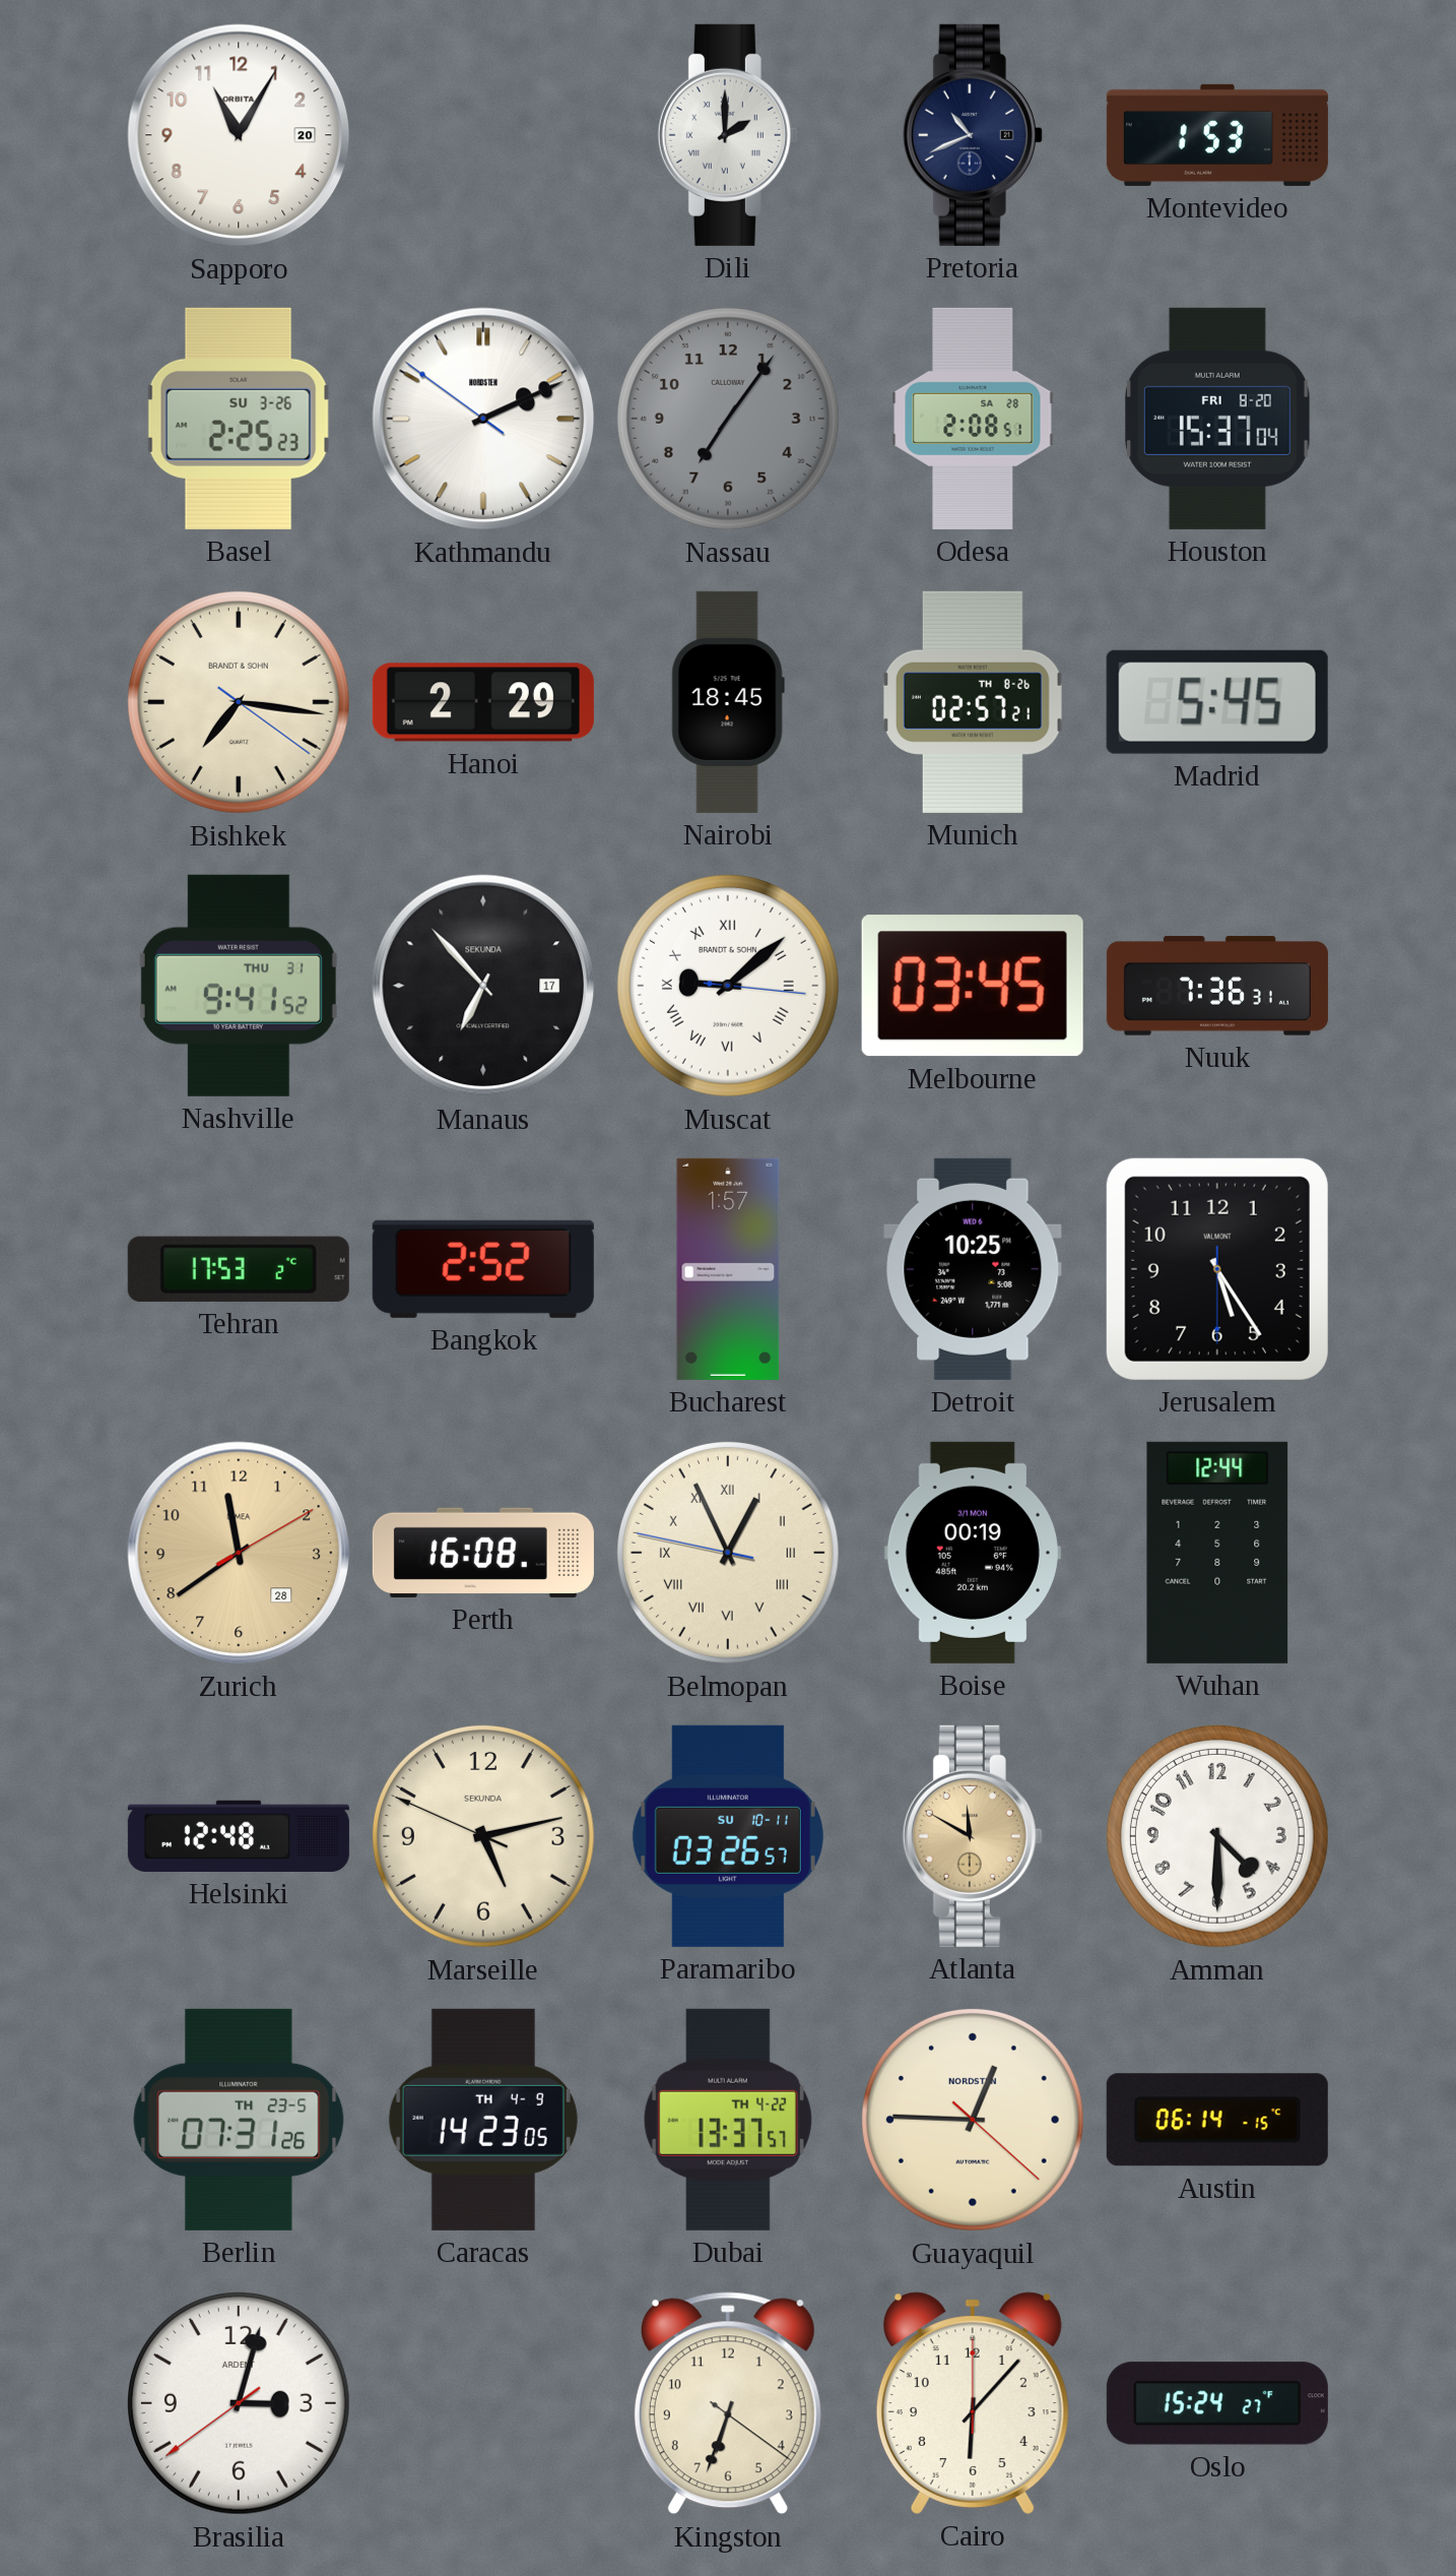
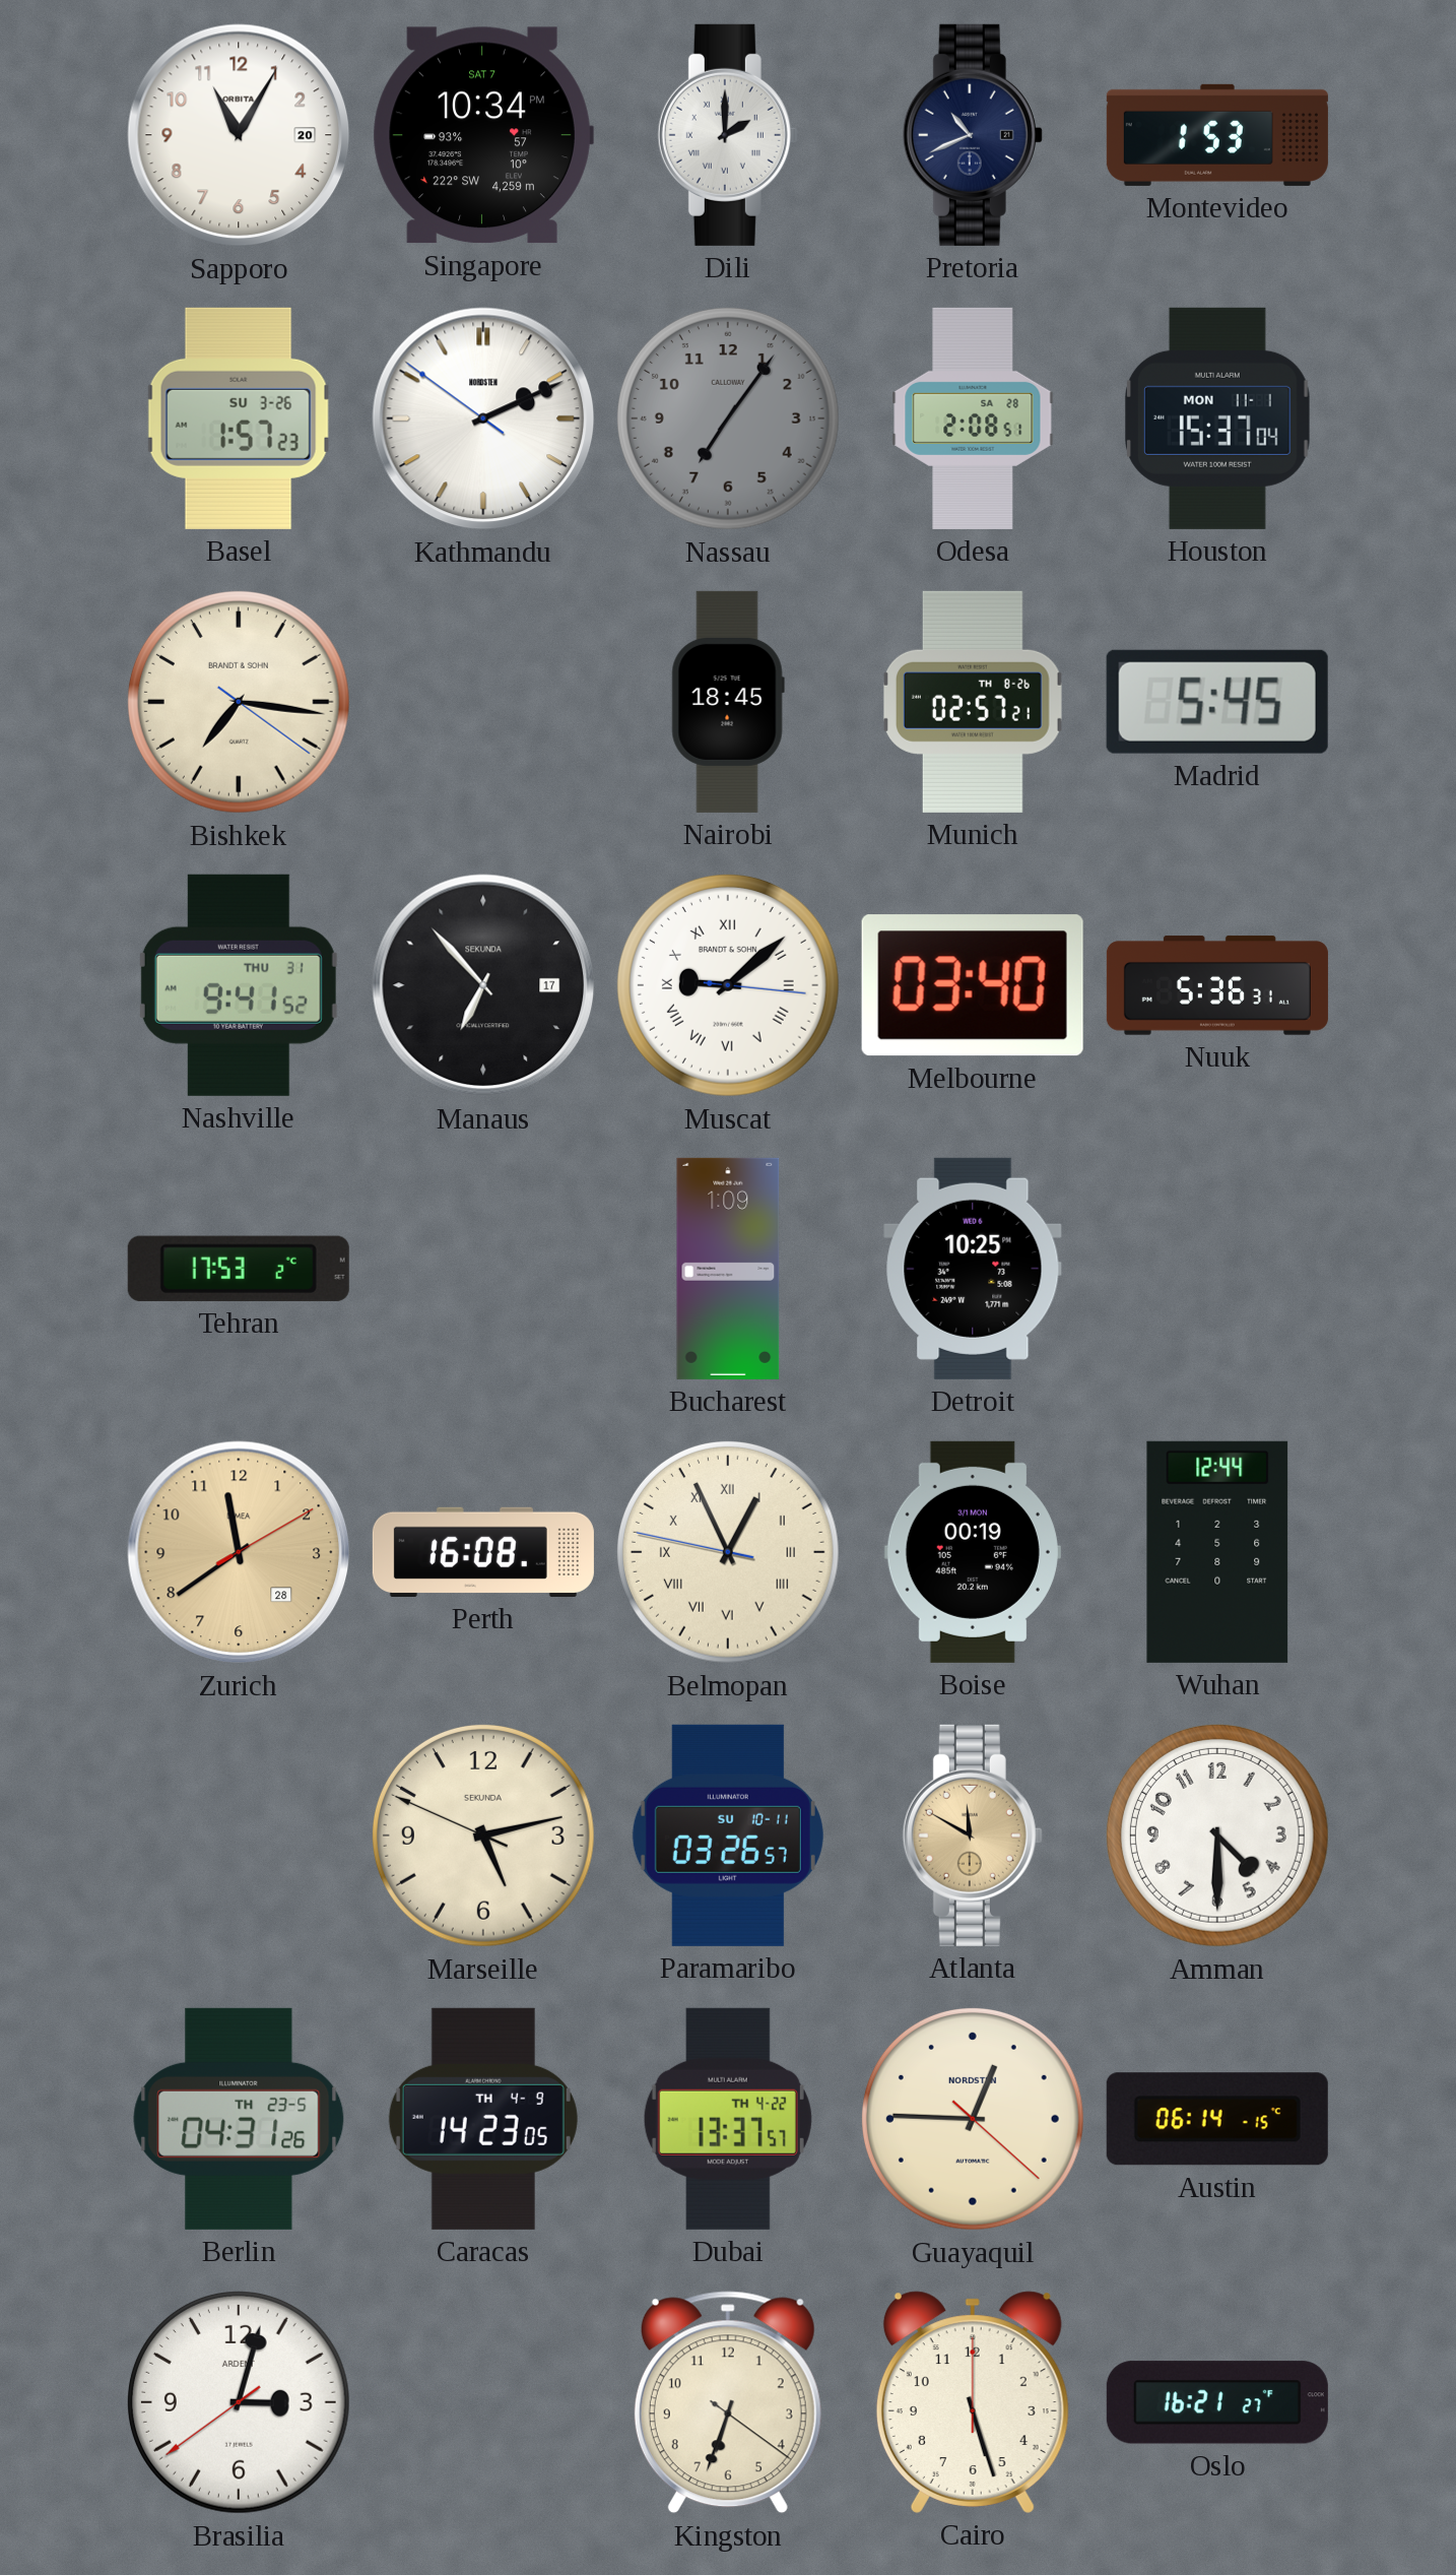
Singapore: none -> 10:34 (483, 135)
Basel: 2:25 -> 1:57 (239, 419)
Houston date: FRI 8-20 -> MON 11-1 (1217, 419)
Hanoi: 2:29 -> none (483, 702)
Melbourne: 03:45 -> 03:40 (973, 985)
Nuuk: 7:36 -> 5:36 (1217, 985)
Bangkok: 2:52 -> none (483, 1269)
Bucharest: 1:57 -> 1:09 (728, 1269)
Jerusalem: 5:24 -> none (1217, 1269)
Helsinki: 12:48 -> none (239, 1836)
Berlin: 07:31 -> 04:31 (239, 2119)
Cairo: 6:07 -> 5:27 (973, 2402)
Oslo: 15:24 -> 16:21 (1217, 2402)
